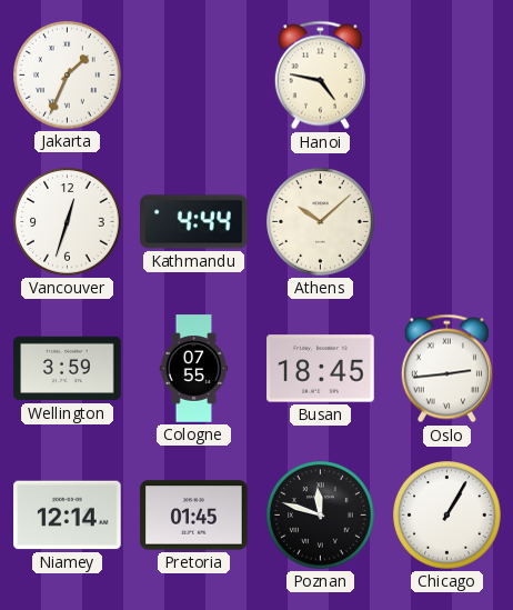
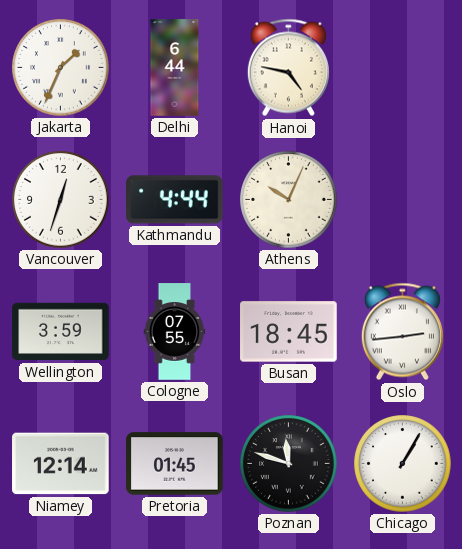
Delhi: none -> 6:44 (175, 68)
Athens: 10:08 -> 10:04 (289, 200)
